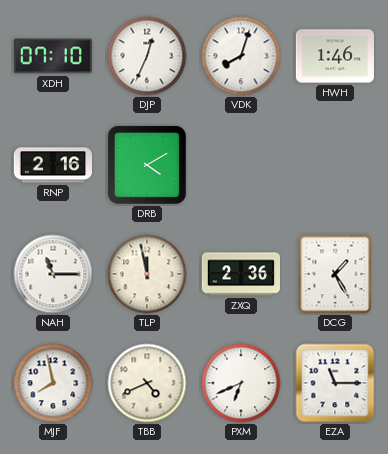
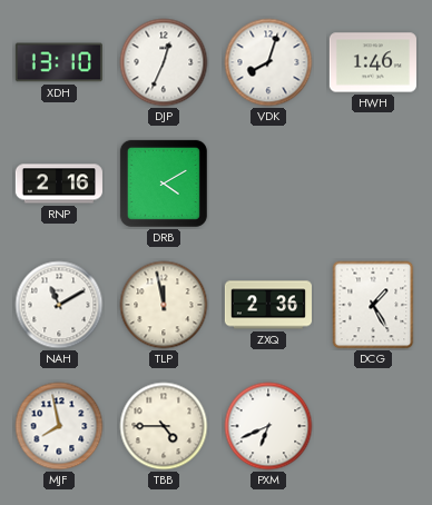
XDH: 07:10 -> 13:10 (59, 62)
NAH: 11:15 -> 11:10 (59, 305)
TBB: 4:41 -> 4:45 (164, 426)
EZA: 11:15 -> none (335, 383)
